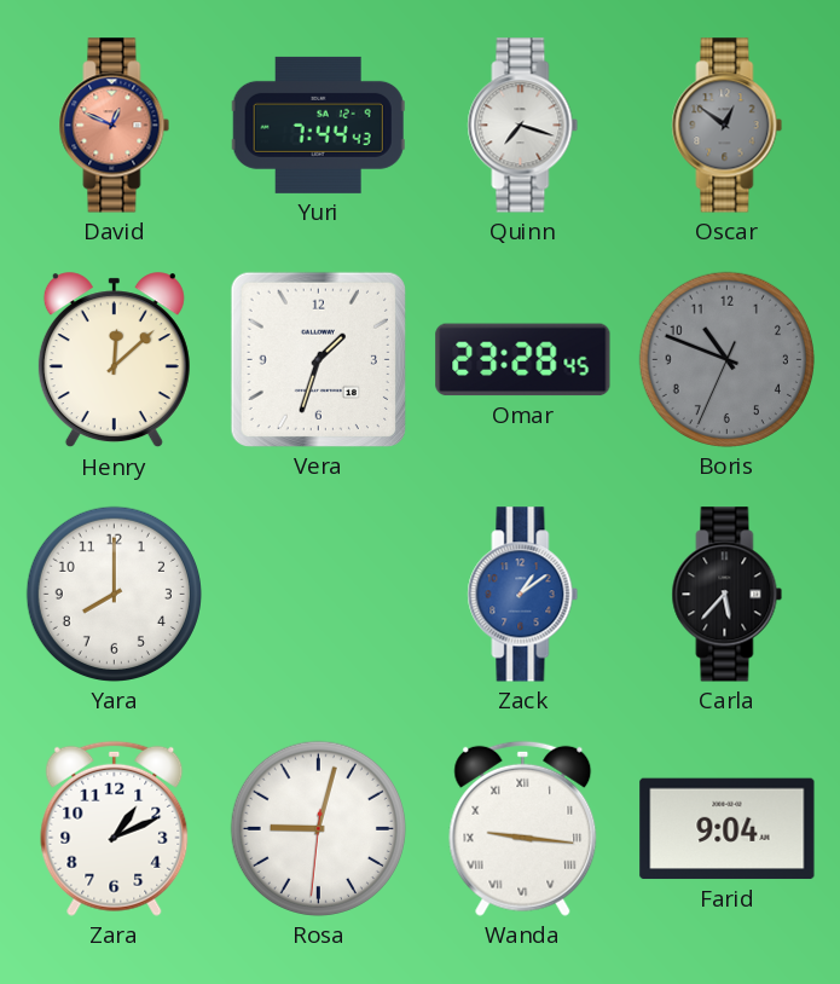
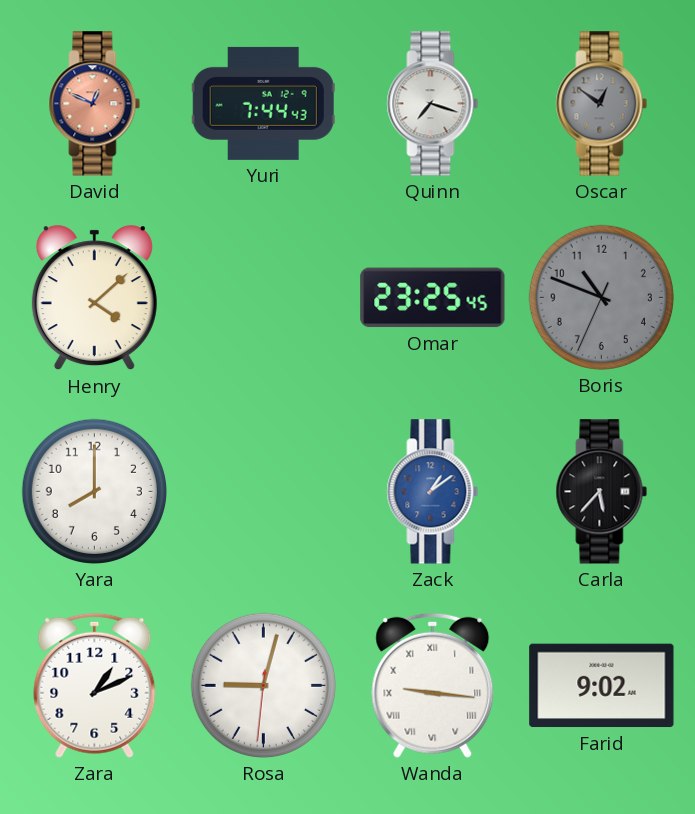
Henry: 12:08 -> 4:08 (94, 298)
Vera: 1:33 -> none (318, 359)
Omar: 23:28 -> 23:25 (433, 298)
Farid: 9:04 -> 9:02 (602, 686)
